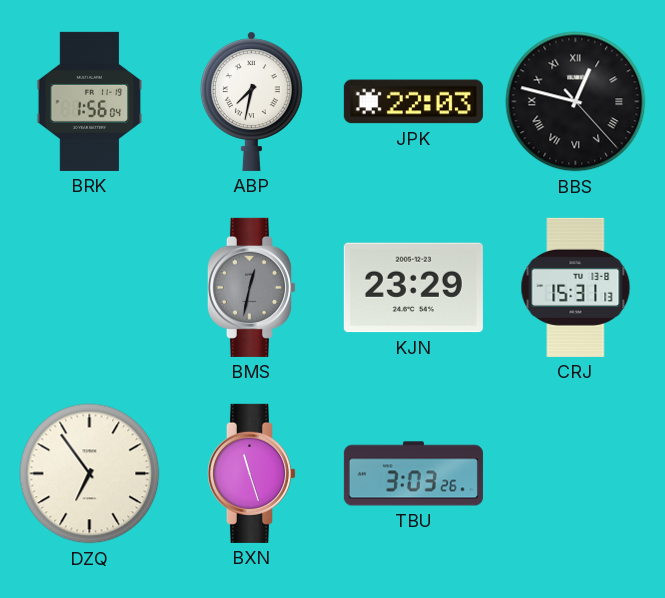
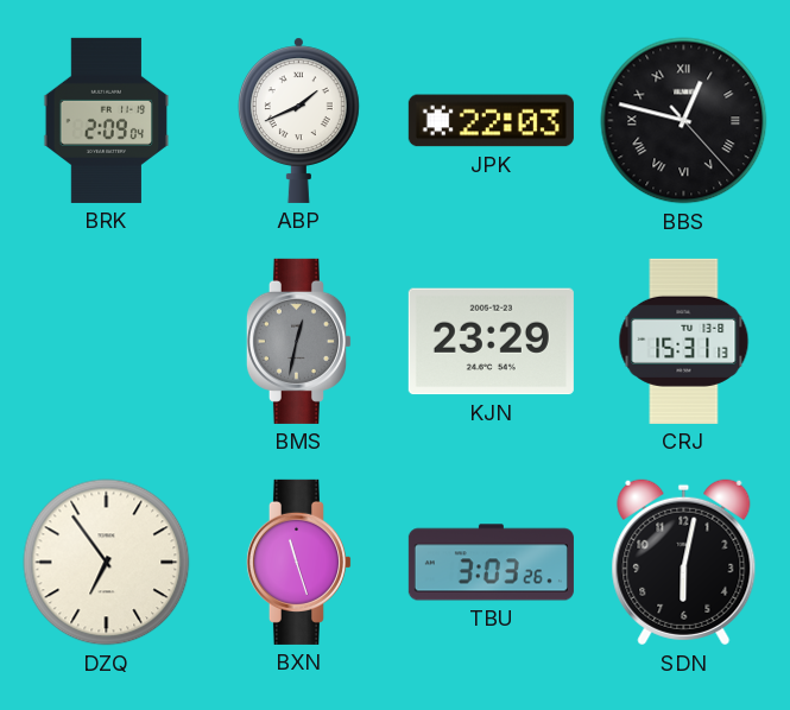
BRK: 1:56 -> 2:09 (107, 120)
ABP: 7:32 -> 1:41 (298, 120)
SDN: none -> 6:02 (684, 563)
